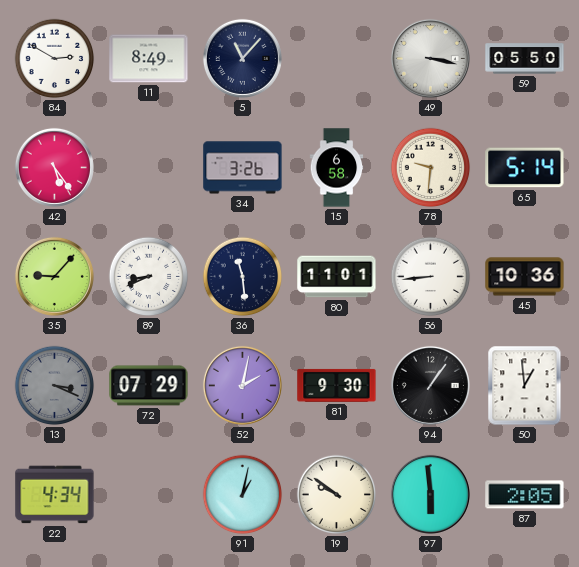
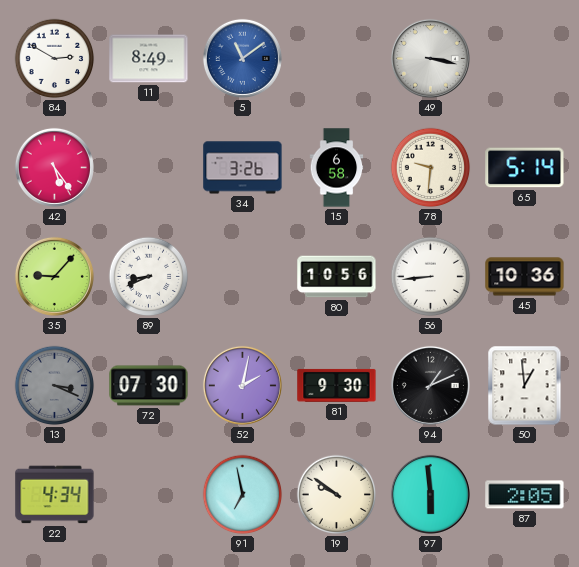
5: 11:07 -> 11:09 (242, 58)
5 dial: navy -> blue (242, 58)
59: 05:50 -> none (525, 59)
36: 11:29 -> none (243, 277)
80: 11:01 -> 10:56 (337, 277)
72: 07:29 -> 07:30 (149, 386)
94: 1:06 -> 1:11 (430, 385)
91: 1:02 -> 6:58 (243, 495)
